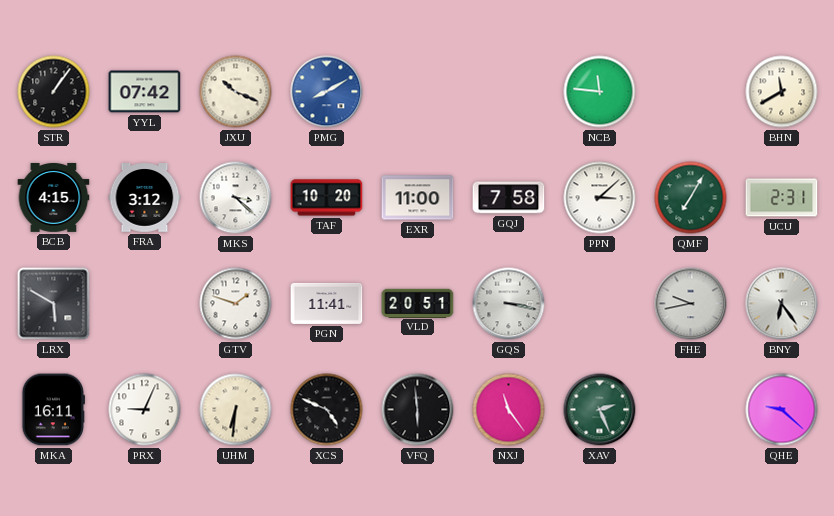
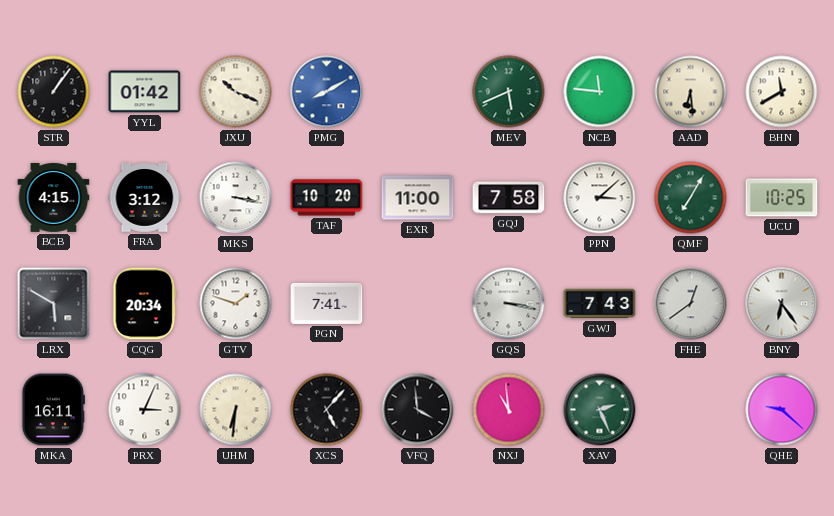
YYL: 07:42 -> 01:42 (145, 92)
MEV: none -> 5:41 (509, 92)
AAD: none -> 6:29 (691, 92)
MKS: 3:22 -> 3:17 (236, 198)
UCU: 2:31 -> 10:25 (782, 198)
CQG: none -> 20:34 (145, 304)
PGN: 11:41 -> 7:41 (327, 303)
VLD: 20:51 -> none (418, 303)
GWJ: none -> 7:43 (600, 304)
FHE: 9:43 -> 12:39 (691, 304)
PRX: 9:04 -> 3:04 (145, 410)
XCS: 4:49 -> 5:07 (327, 410)
VFQ: 5:59 -> 3:59 (418, 410)
NXJ: 11:24 -> 10:59 (509, 410)
